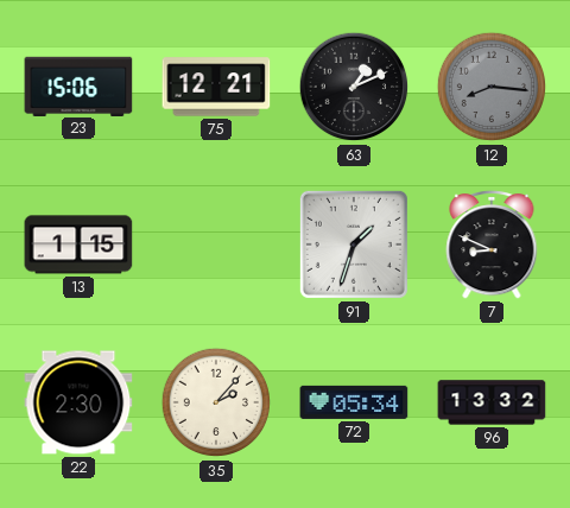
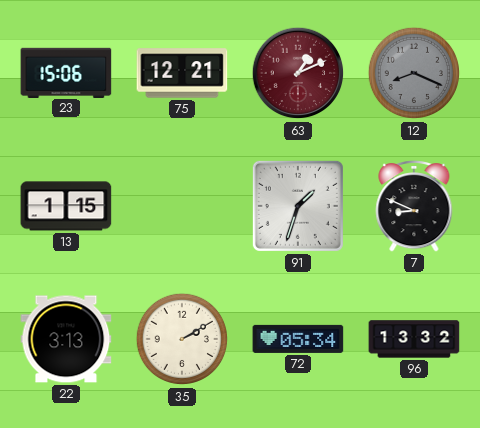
63 dial: black -> burgundy (298, 73)
12: 8:16 -> 8:19 (414, 73)
22: 2:30 -> 3:13 (66, 339)
35: 2:07 -> 2:10 (182, 339)
